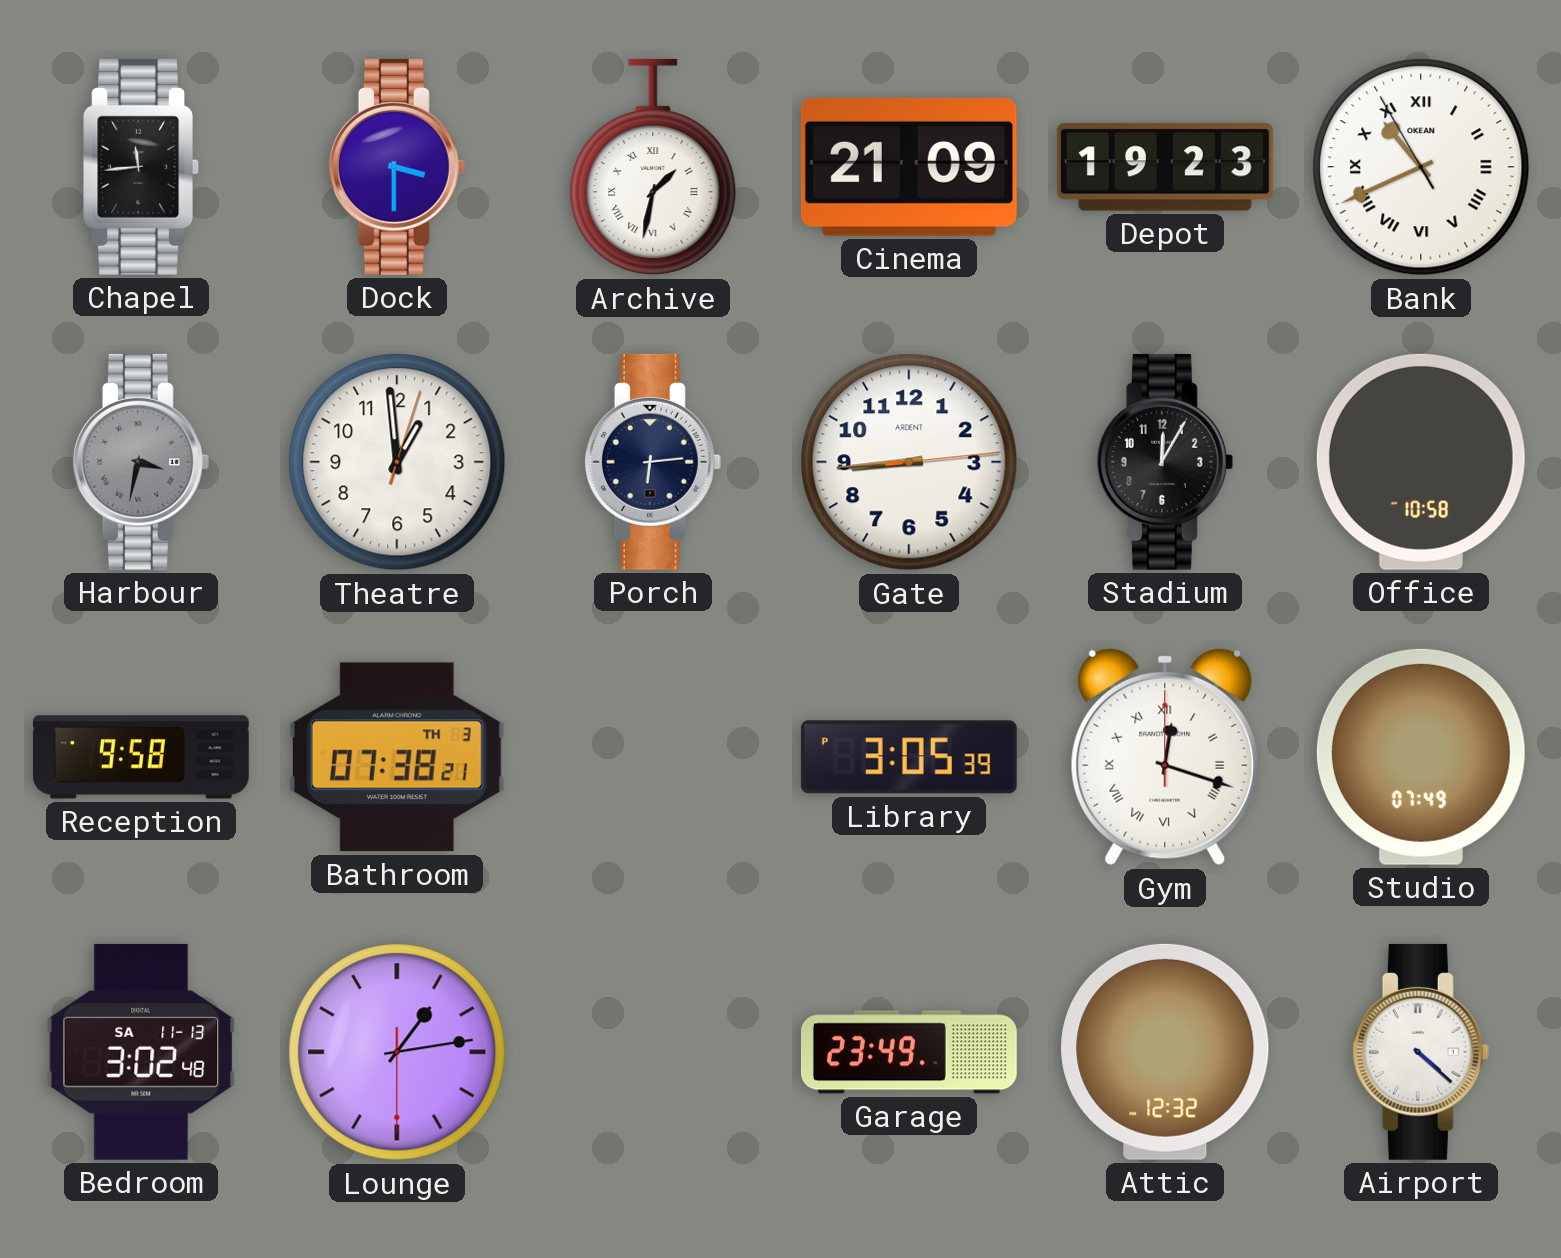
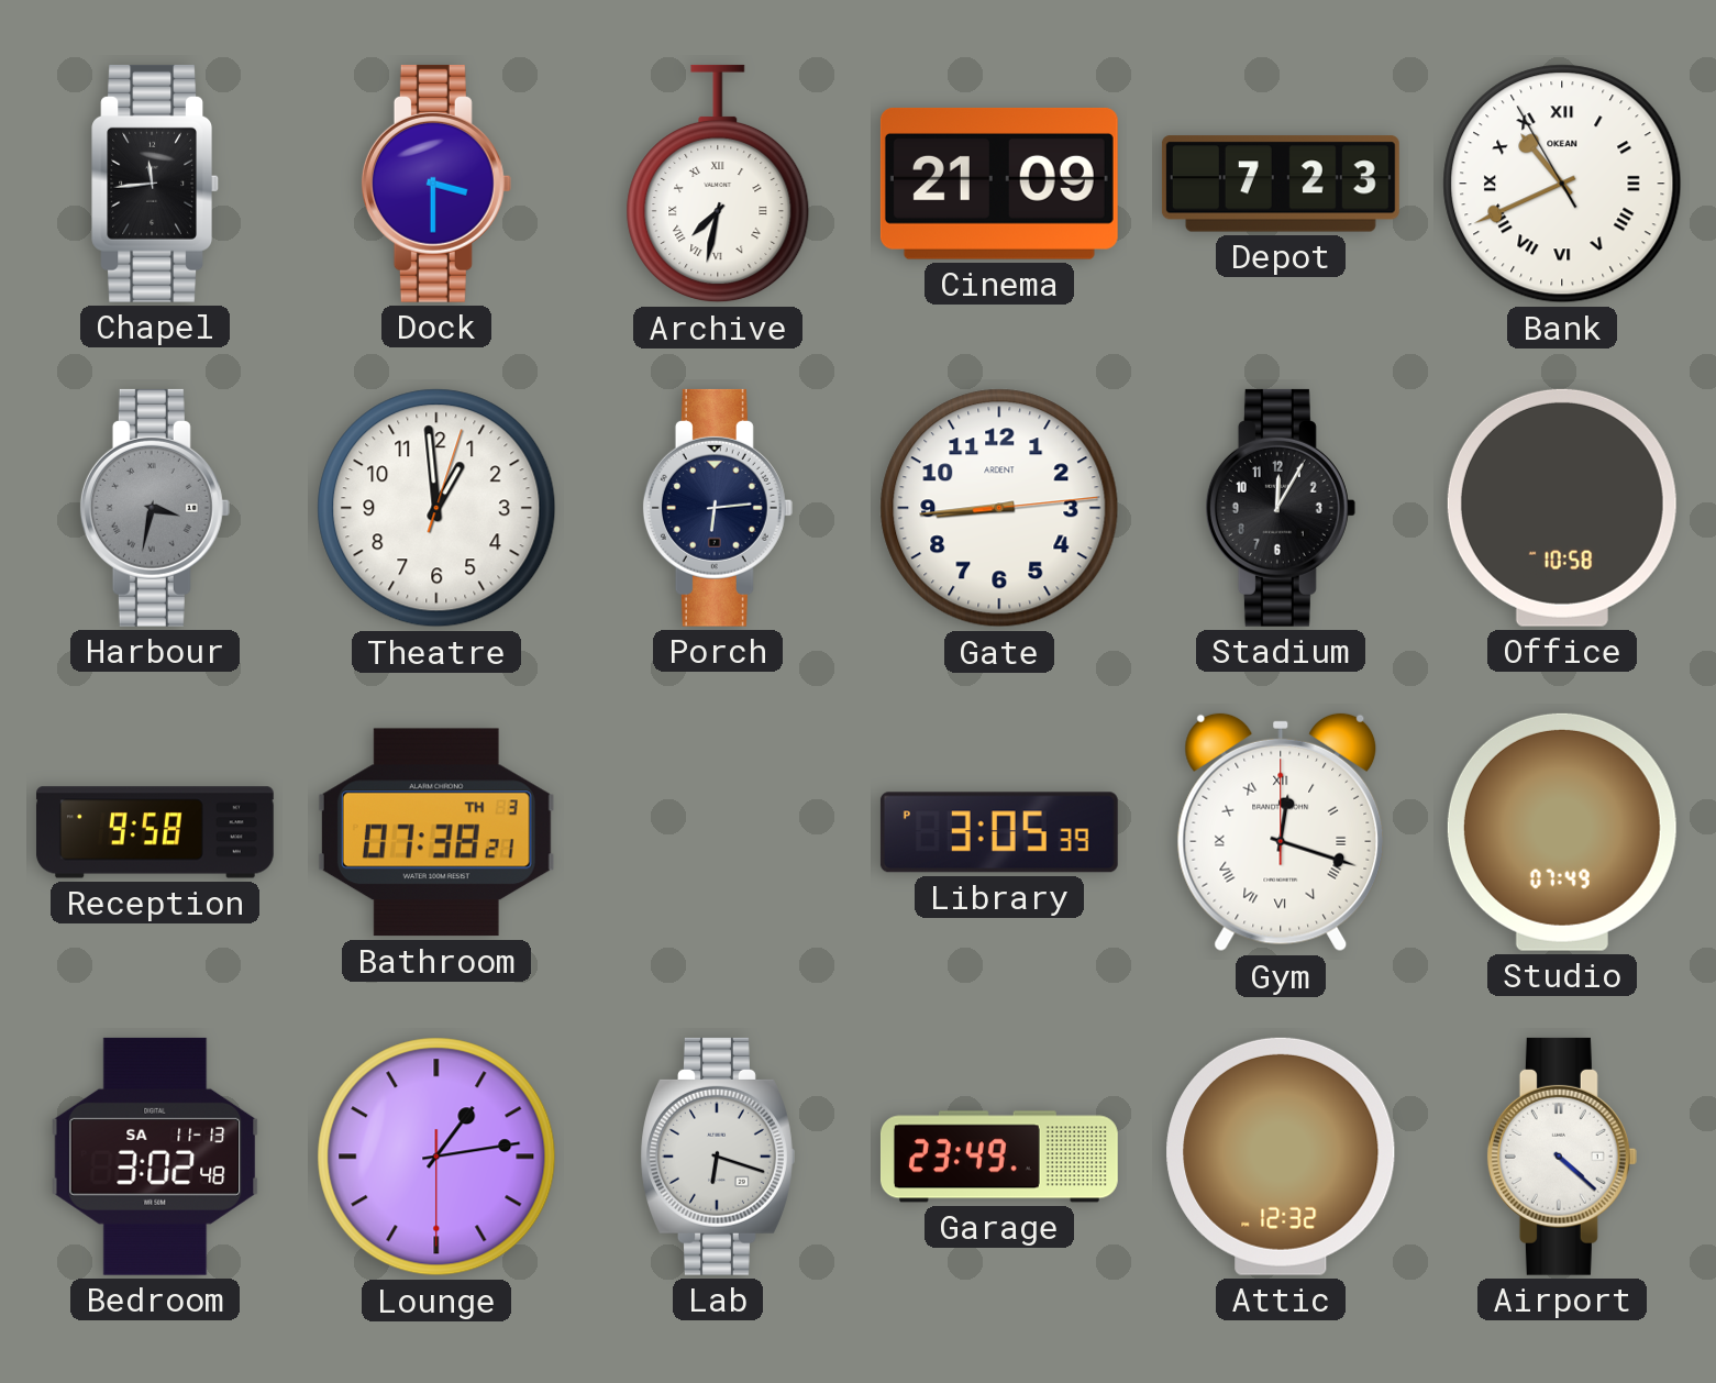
Archive: 1:32 -> 7:32 (718, 184)
Depot: 19:23 -> 7:23 (1281, 184)
Lab: none -> 6:18 (718, 1157)
